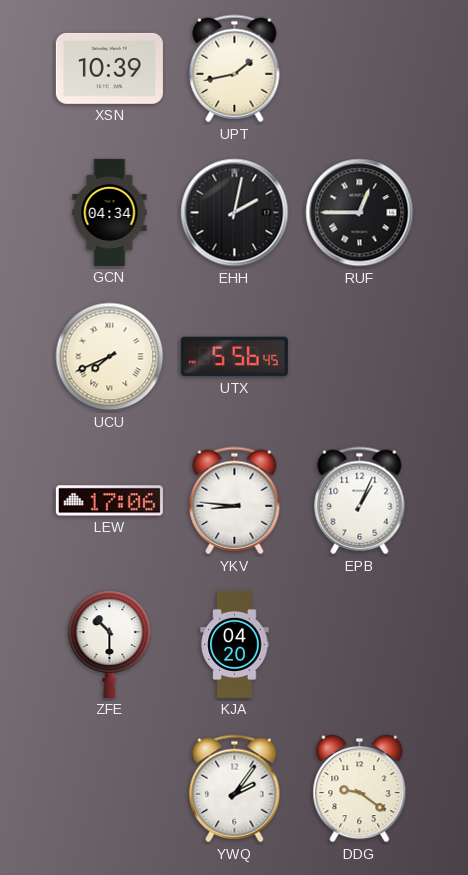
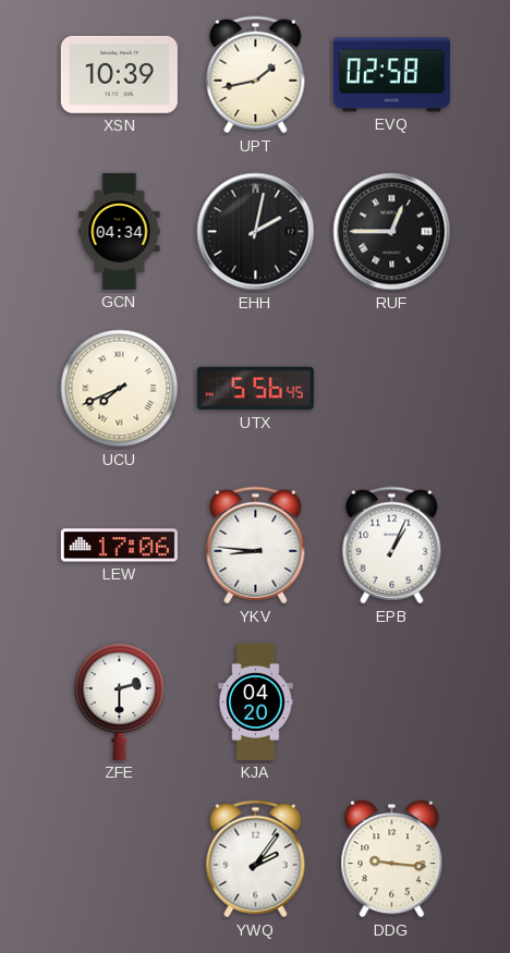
EVQ: none -> 02:58 (391, 75)
ZFE: 10:30 -> 2:30 (120, 701)
DDG: 9:21 -> 9:16 (392, 859)
